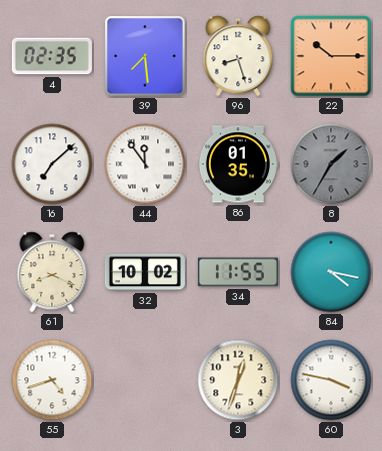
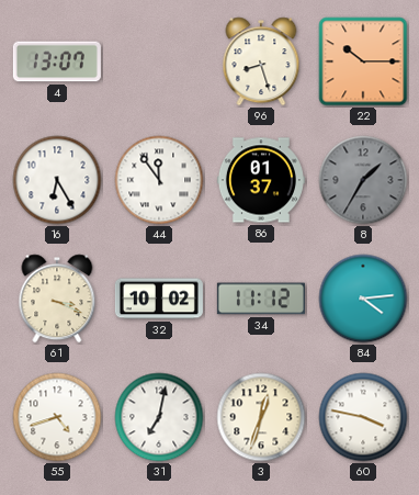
4: 02:35 -> 13:07 (57, 61)
39: 7:29 -> none (145, 56)
16: 7:08 -> 6:25 (57, 180)
86: 01:35 -> 01:37 (261, 180)
61: 8:19 -> 3:19 (57, 299)
34: 11:55 -> 11:12 (261, 299)
84: 4:17 -> 4:14 (363, 299)
31: none -> 7:02 (159, 417)
